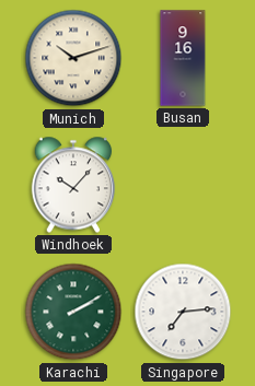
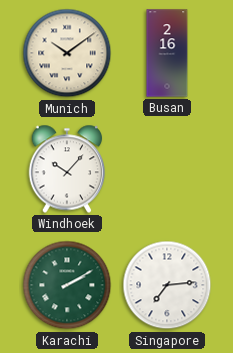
Munich: 10:12 -> 10:09 (67, 53)
Busan: 9:16 -> 2:16 (167, 53)
